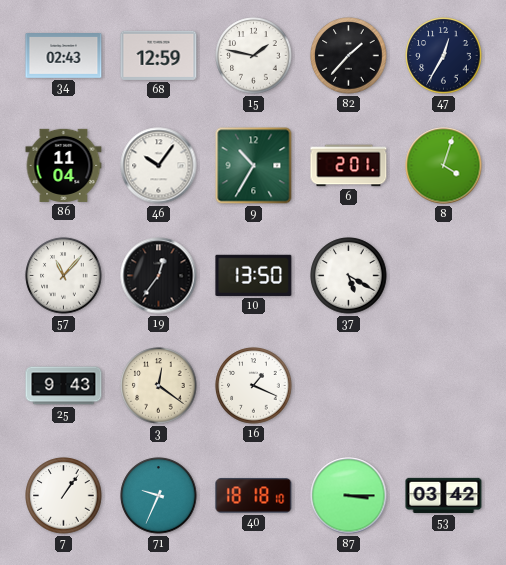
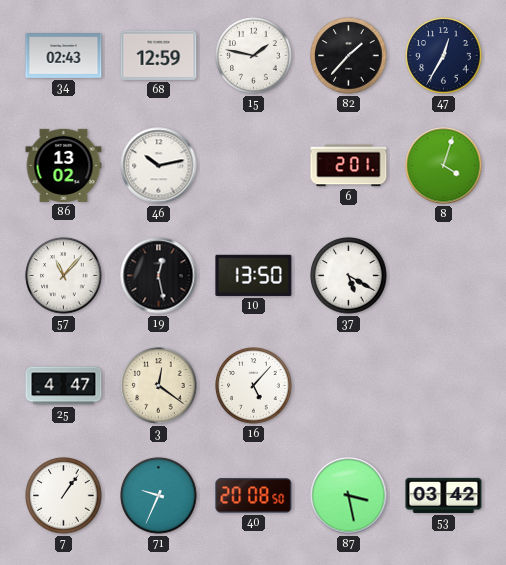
86: 11:04 -> 13:02 (64, 165)
46: 10:06 -> 10:13 (159, 166)
9: 10:35 -> none (254, 166)
19: 12:36 -> 12:28 (159, 276)
25: 9:43 -> 4:47 (64, 386)
16: 1:19 -> 5:07 (254, 386)
40: 18:18 -> 20:08 (254, 496)
87: 3:15 -> 3:28 (349, 496)
